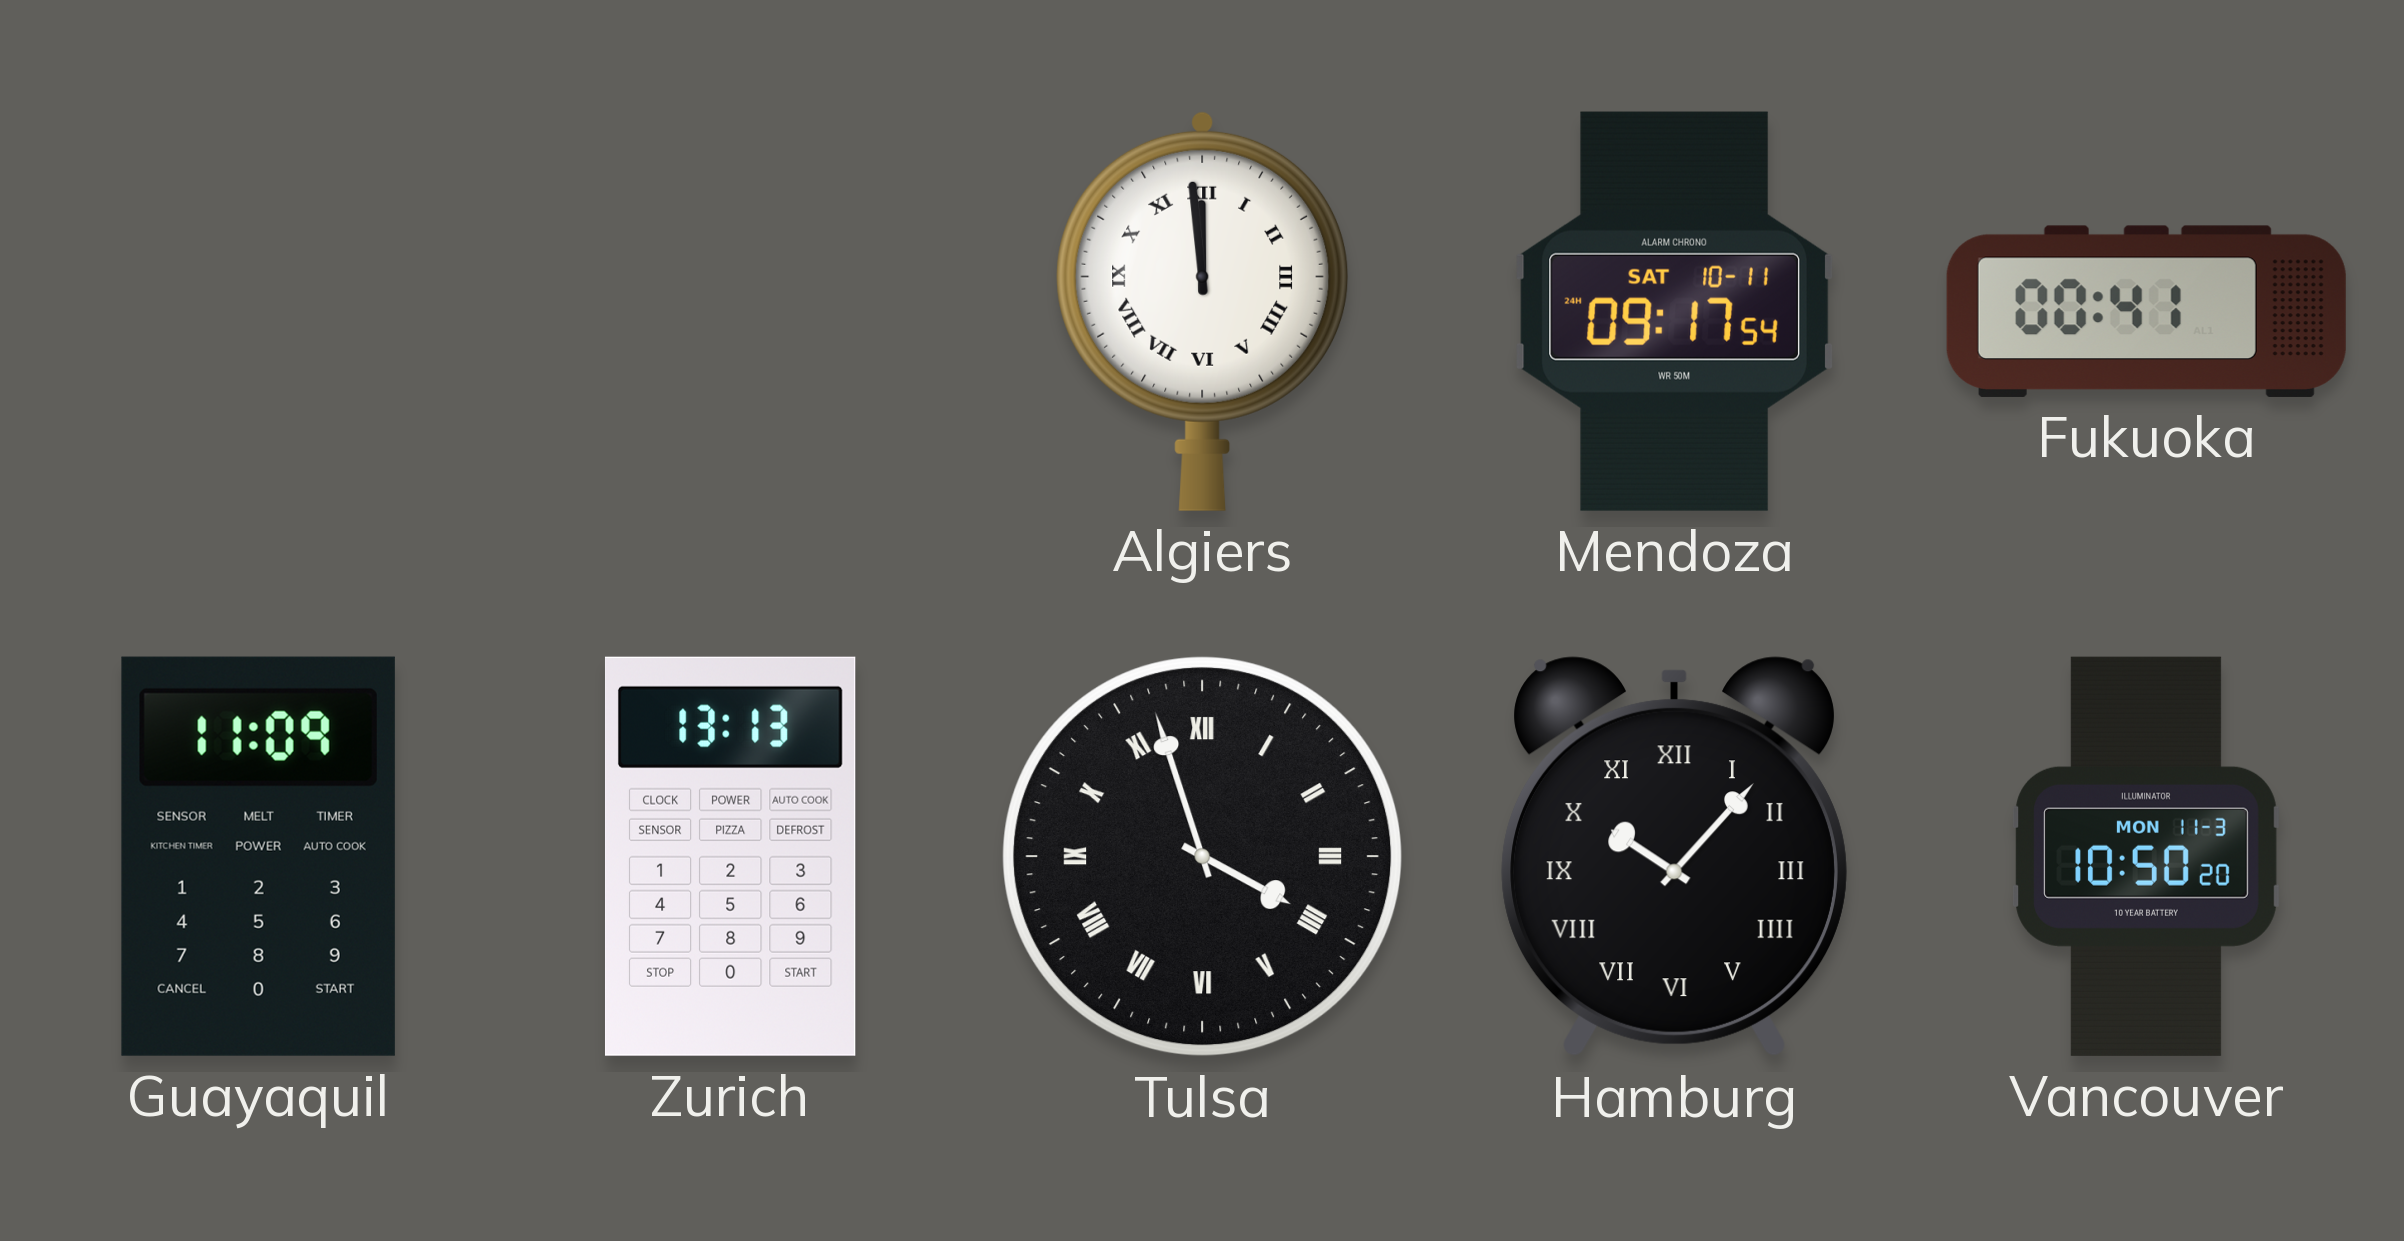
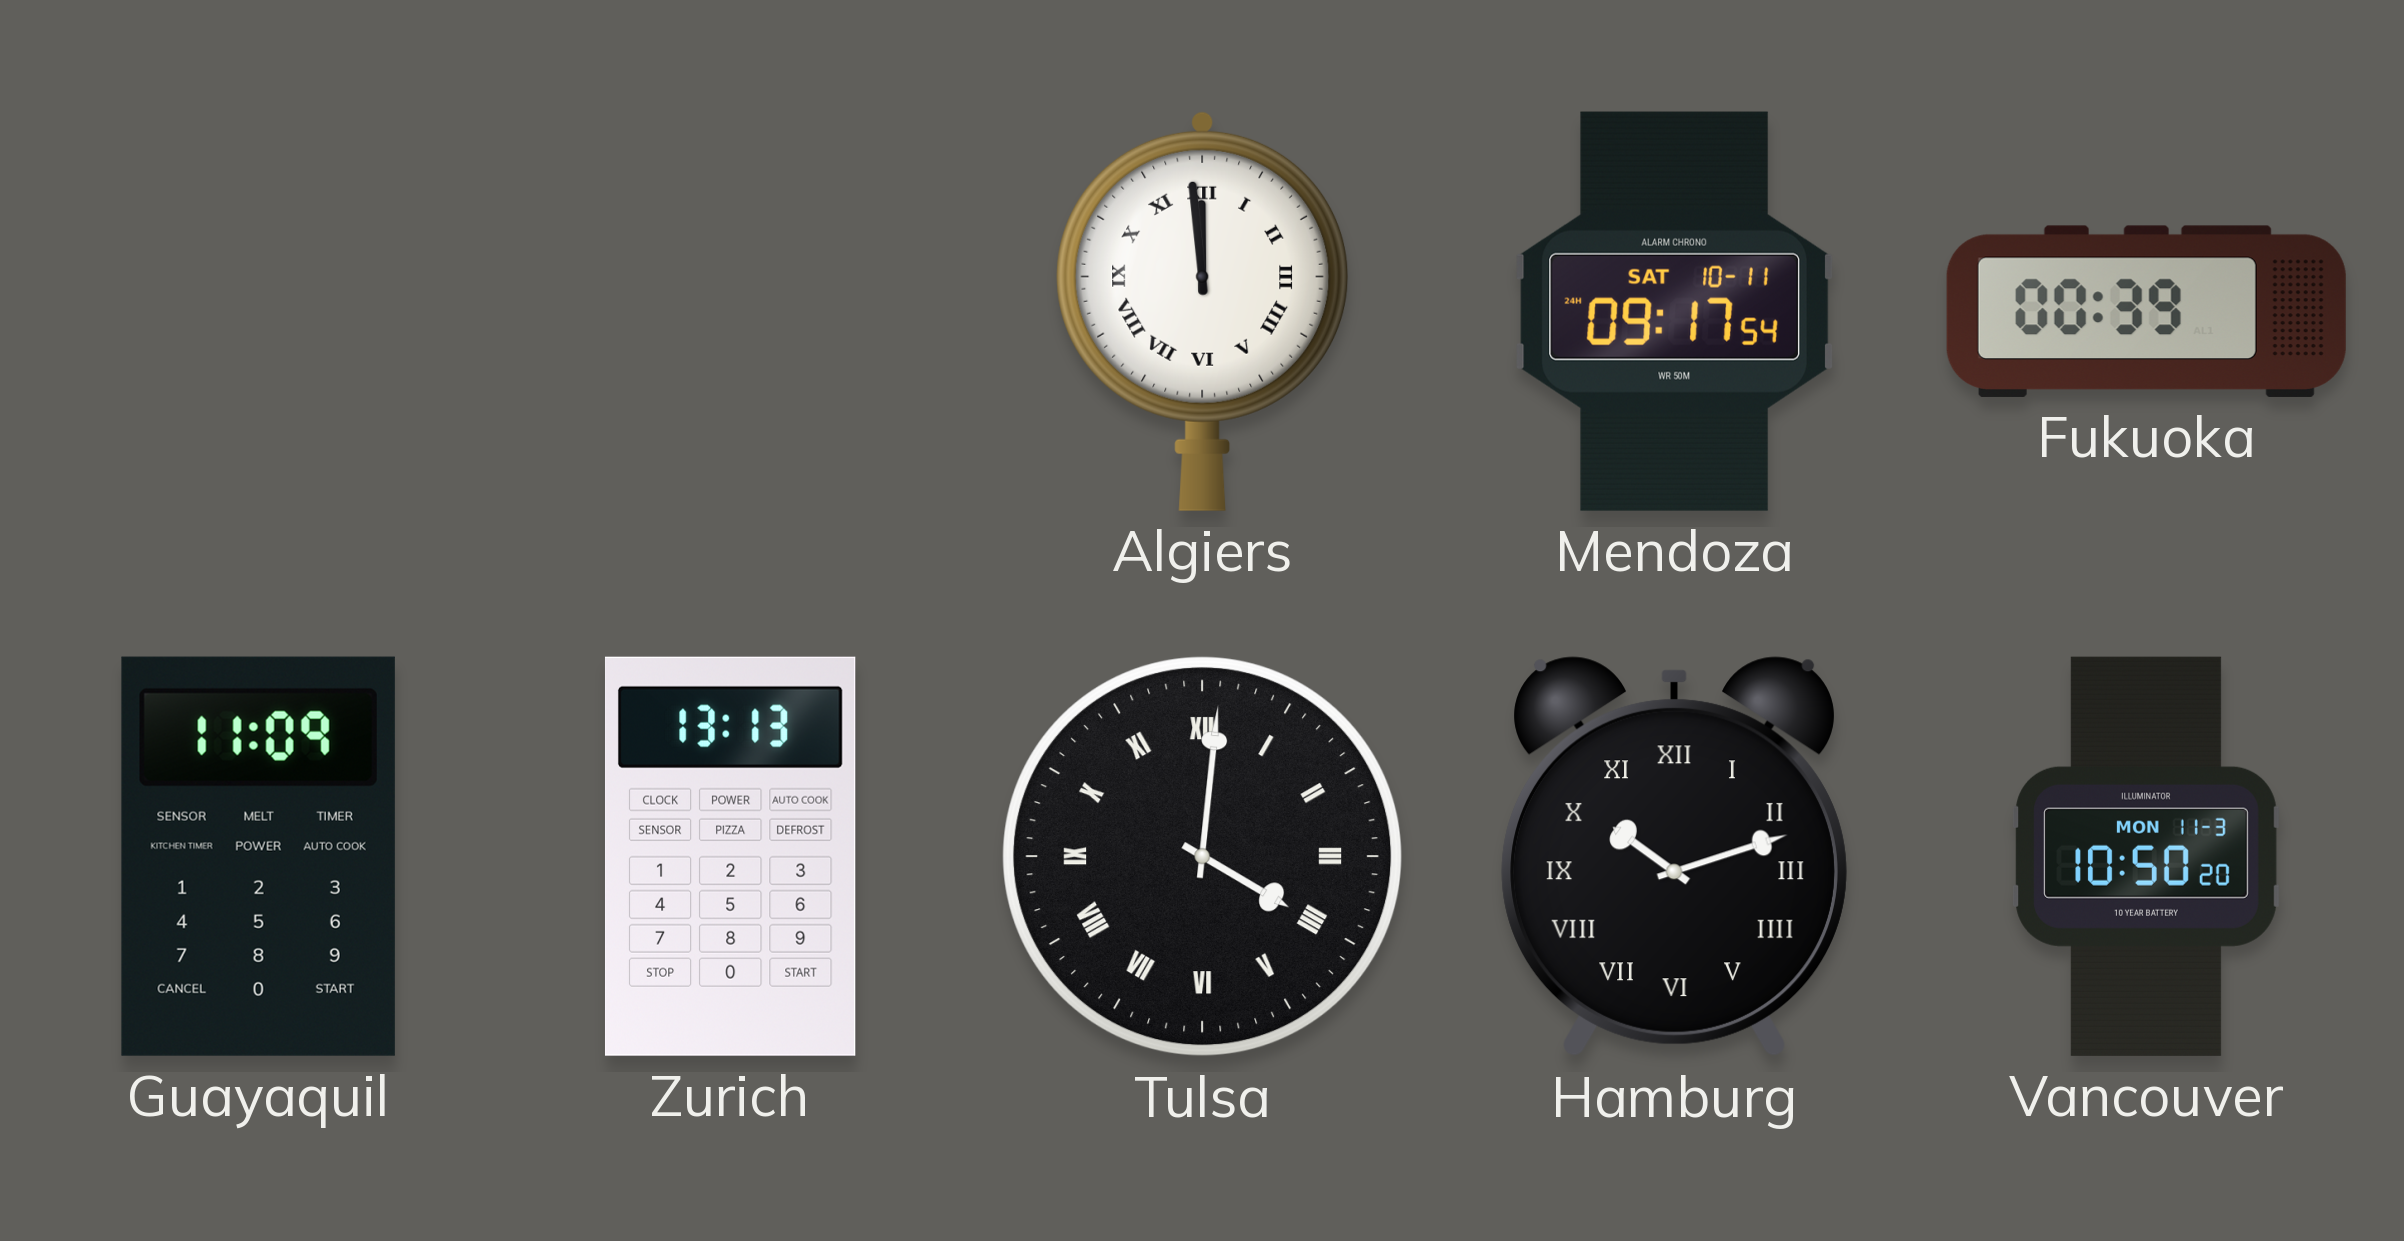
Fukuoka: 00:41 -> 00:39 (2146, 311)
Tulsa: 3:57 -> 4:01 (1203, 857)
Hamburg: 10:07 -> 10:12 (1674, 857)
